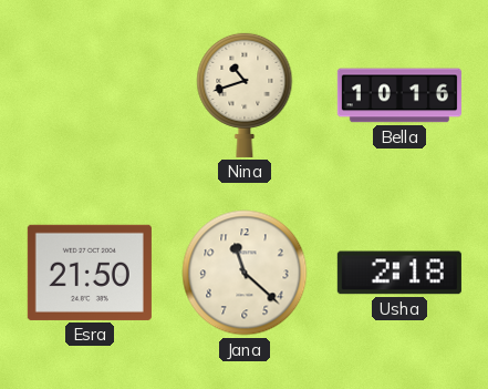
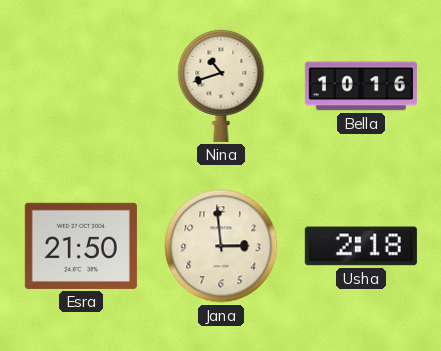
Jana: 11:22 -> 2:59 (221, 246)
